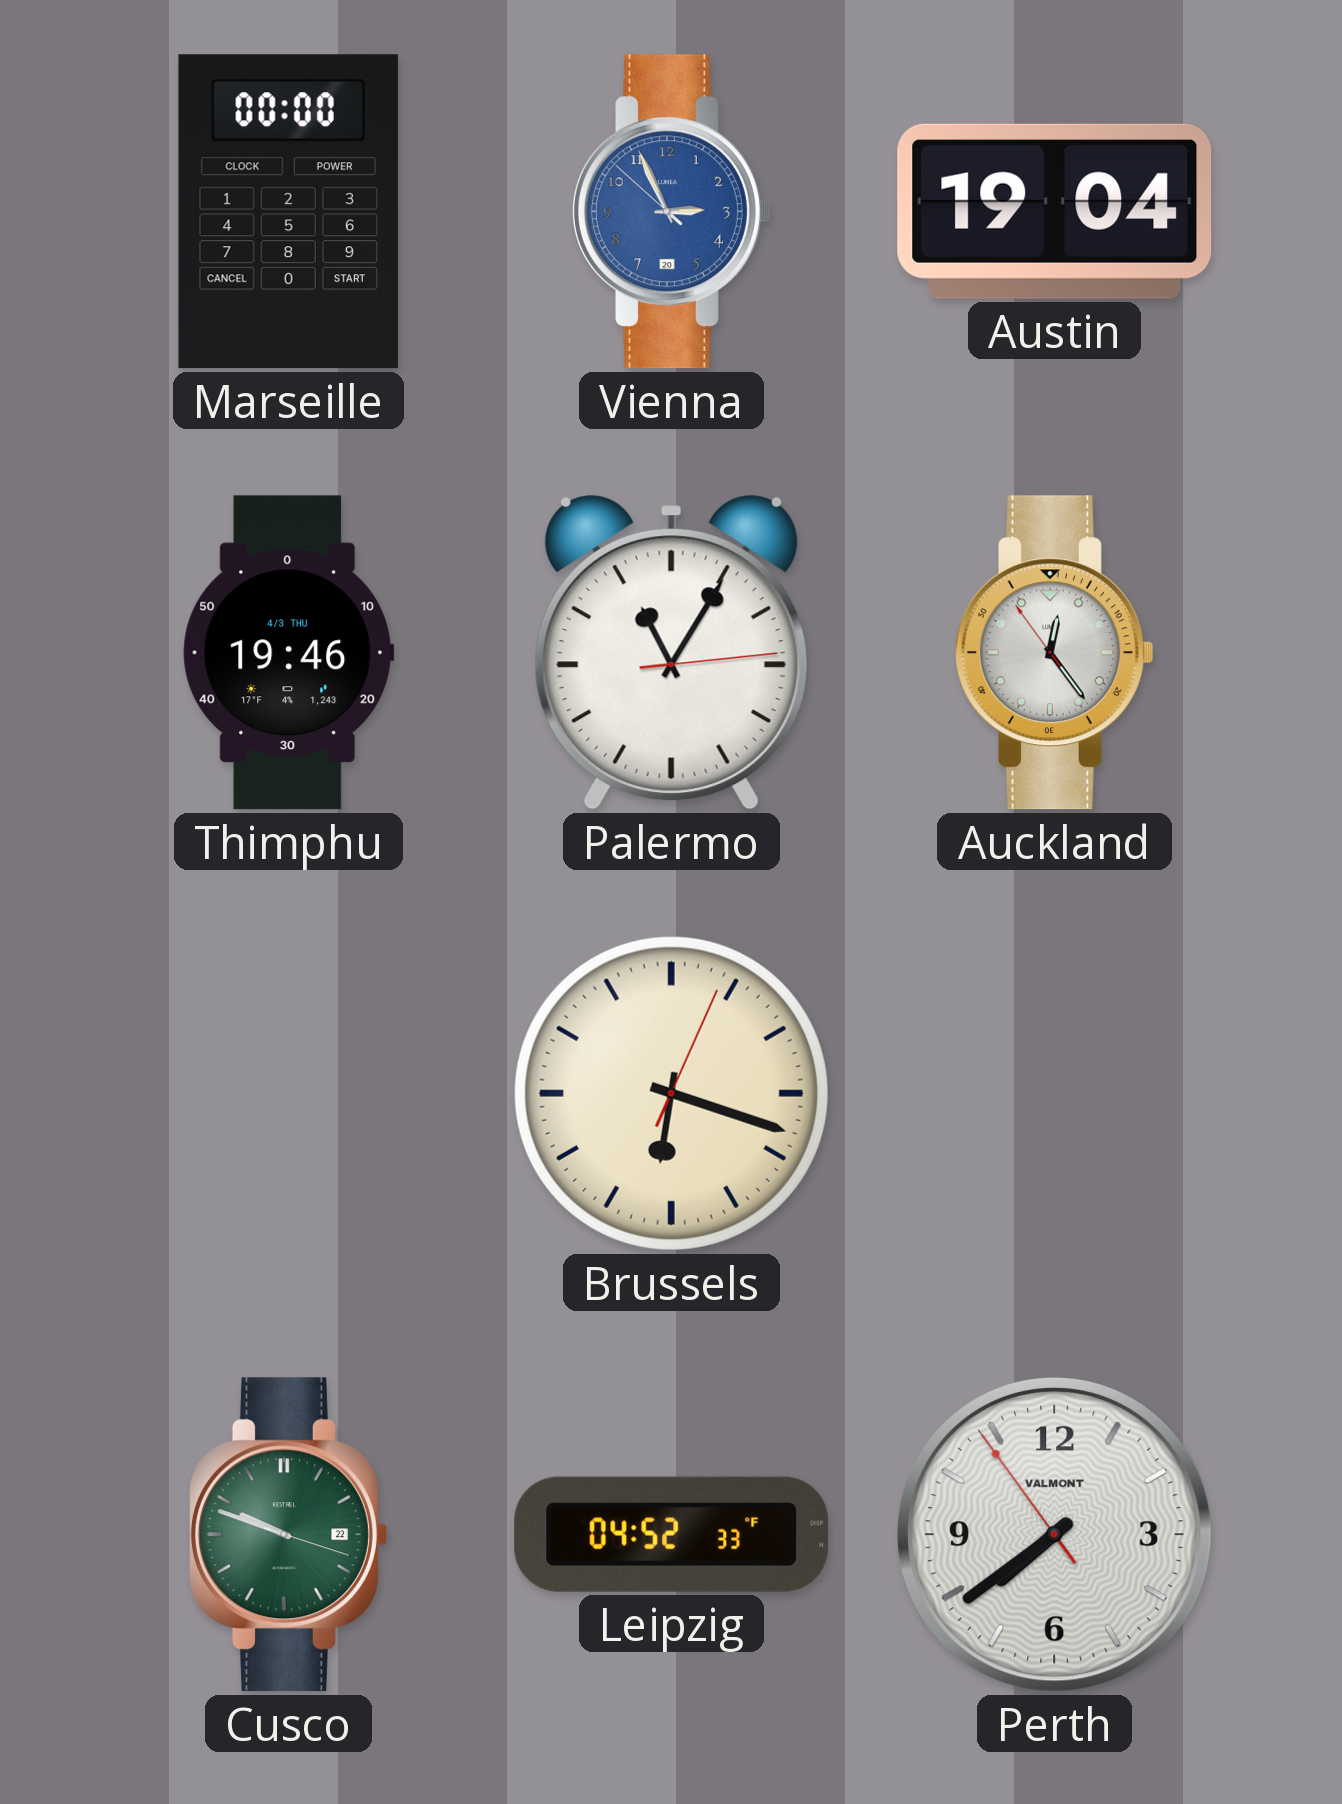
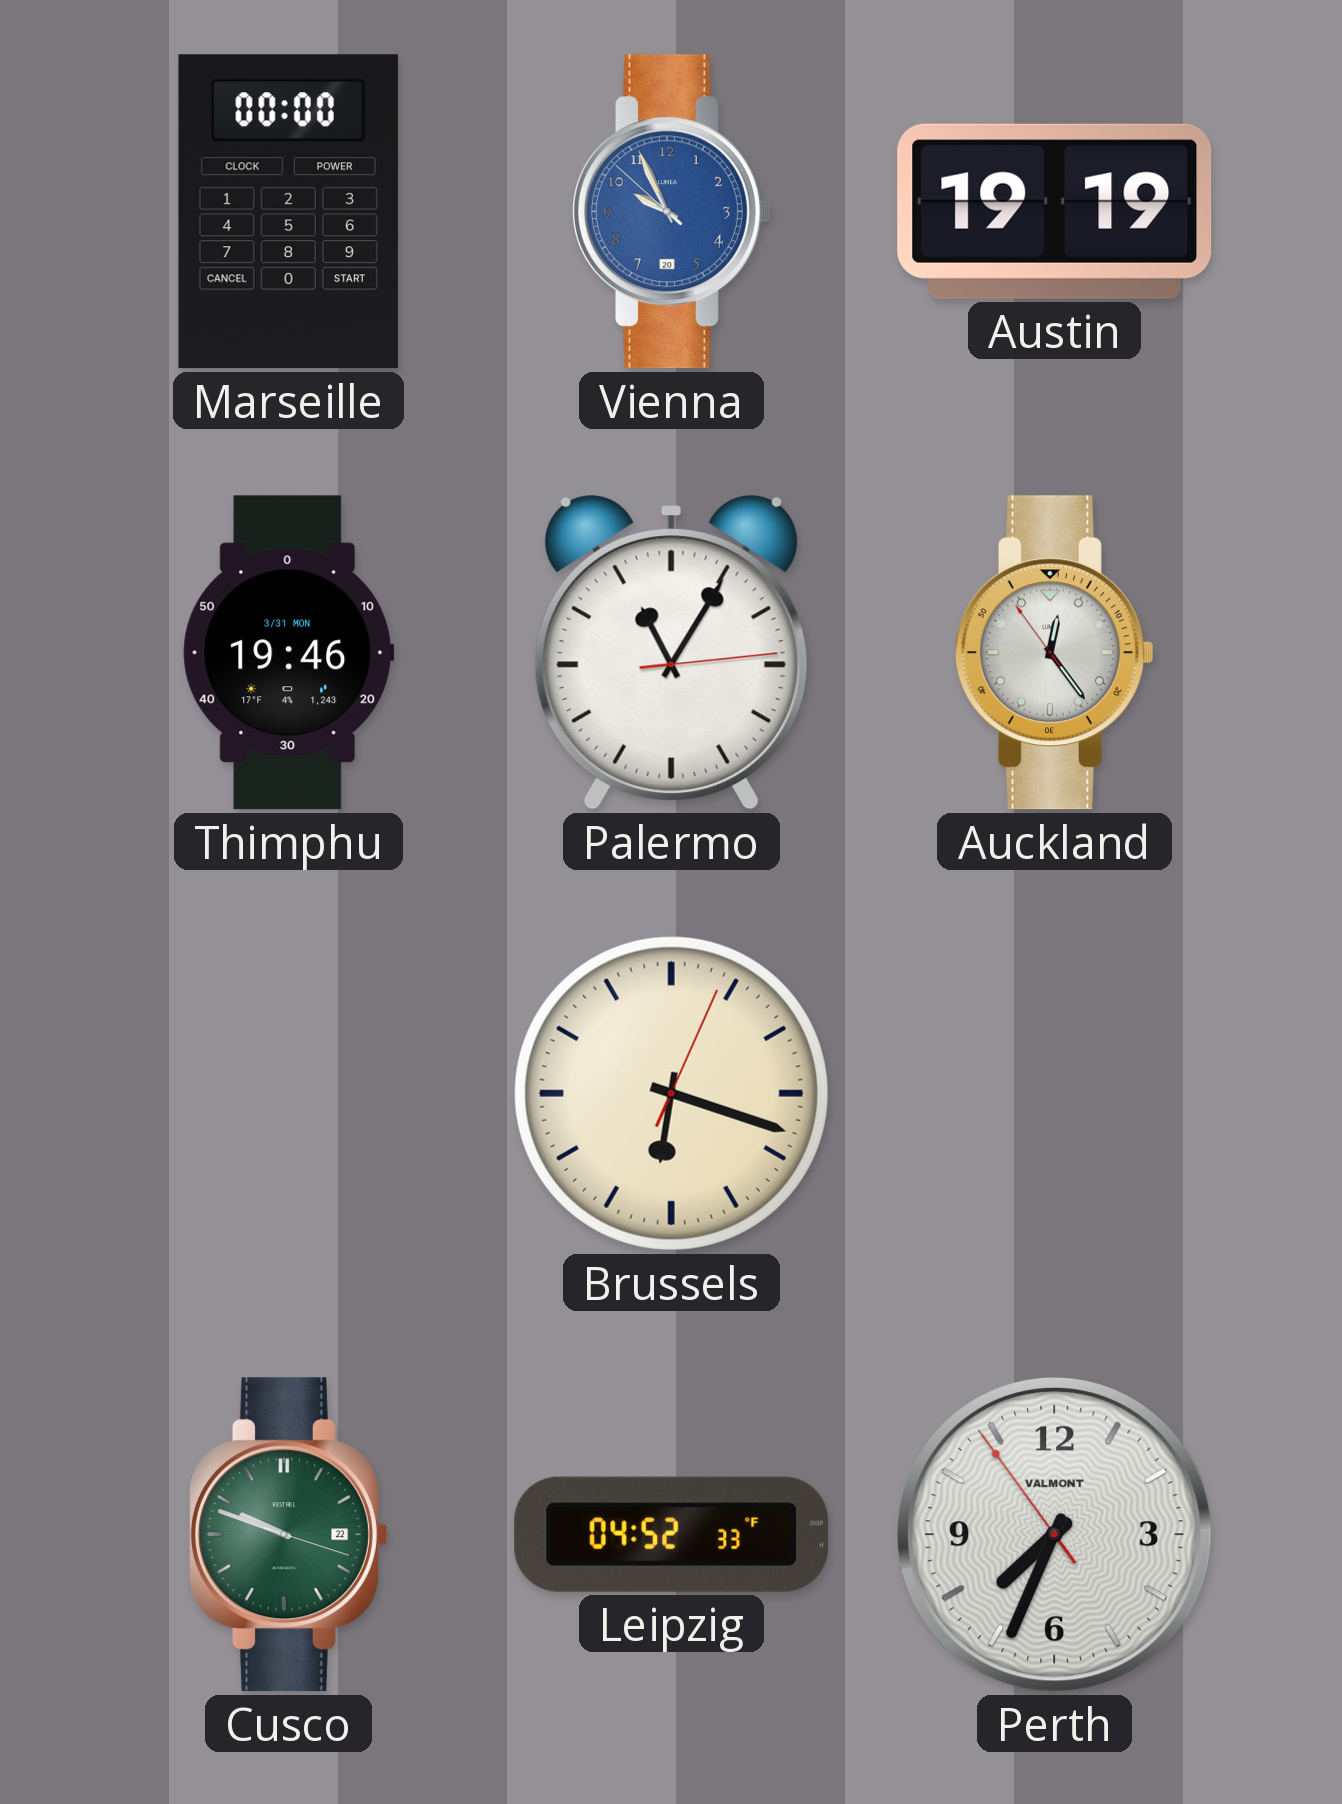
Vienna: 2:55 -> 9:55 (671, 212)
Austin: 19:04 -> 19:19 (1055, 211)
Thimphu date: 4/3 THU -> 3/31 MON (289, 653)
Perth: 7:38 -> 7:33 (1054, 1534)
